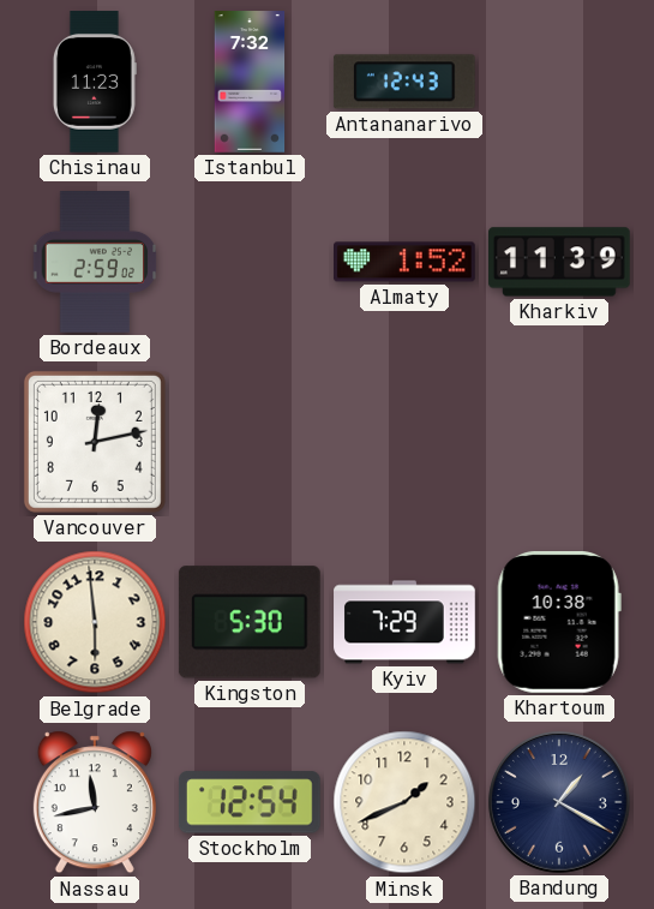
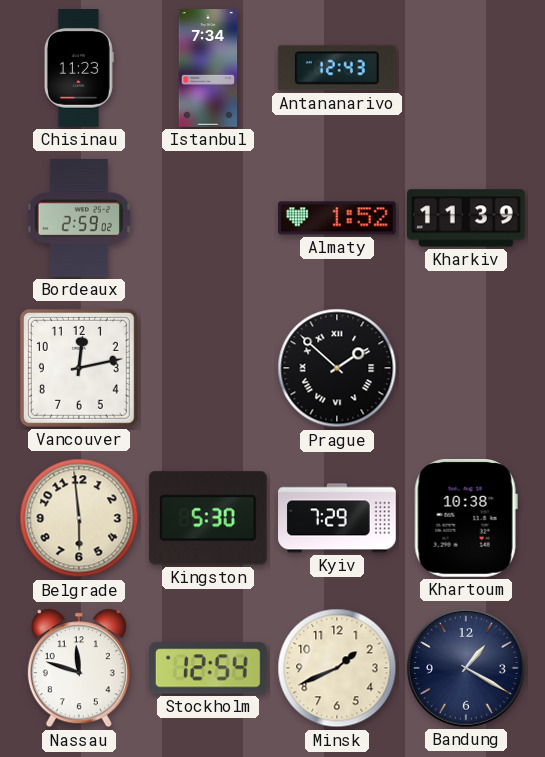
Istanbul: 7:32 -> 7:34 (208, 68)
Prague: none -> 1:52 (337, 368)
Nassau: 11:43 -> 11:48 (79, 668)
